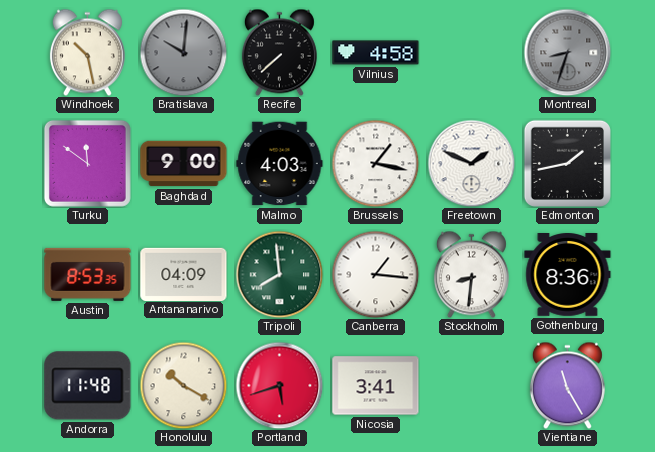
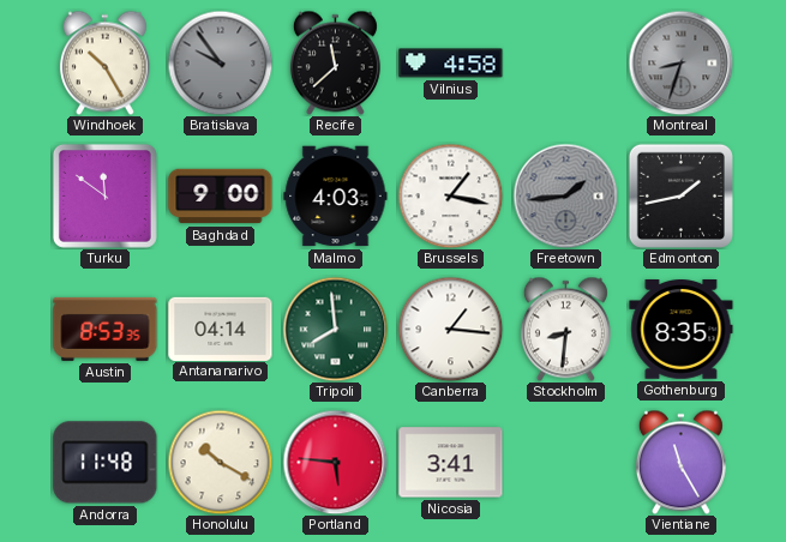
Windhoek: 10:28 -> 10:25 (104, 62)
Bratislava: 10:01 -> 9:54 (220, 62)
Recife: 7:38 -> 11:38 (335, 62)
Freetown: 1:49 -> 1:44 (565, 195)
Freetown dial: white -> grey (565, 195)
Antananarivo: 04:09 -> 04:14 (221, 329)
Gothenburg: 8:36 -> 8:35 (682, 330)
Portland: 5:42 -> 5:46 (335, 462)
